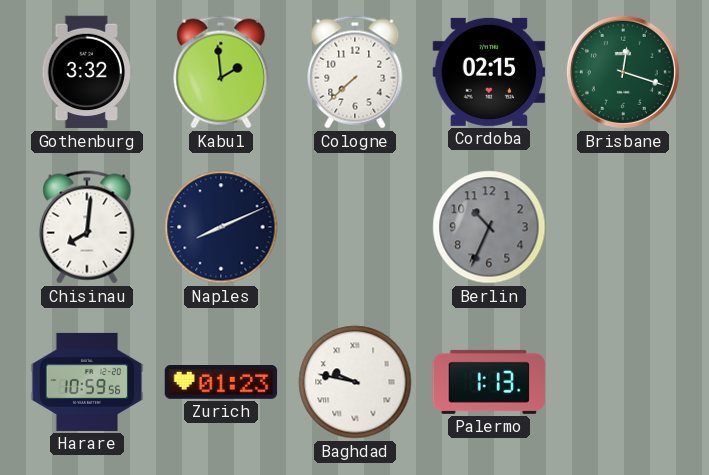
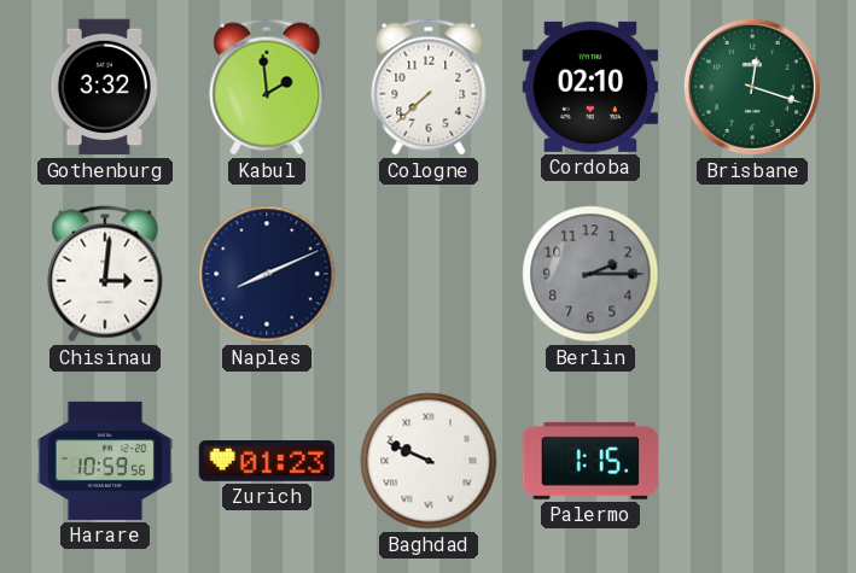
Cordoba: 02:15 -> 02:10 (590, 87)
Chisinau: 8:01 -> 3:01 (105, 274)
Berlin: 10:34 -> 2:15 (590, 274)
Baghdad: 9:47 -> 9:49 (429, 461)
Palermo: 1:13 -> 1:15 (590, 461)
